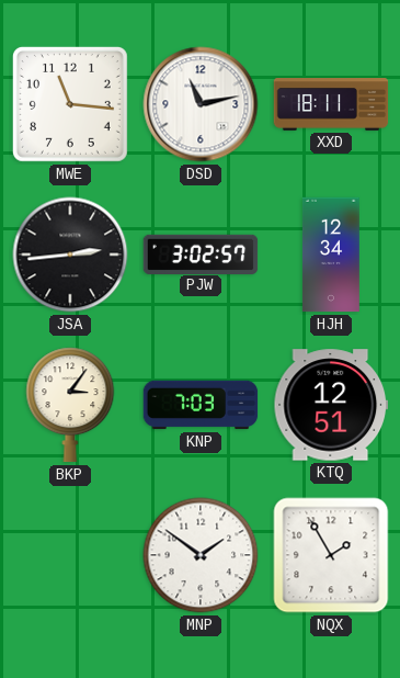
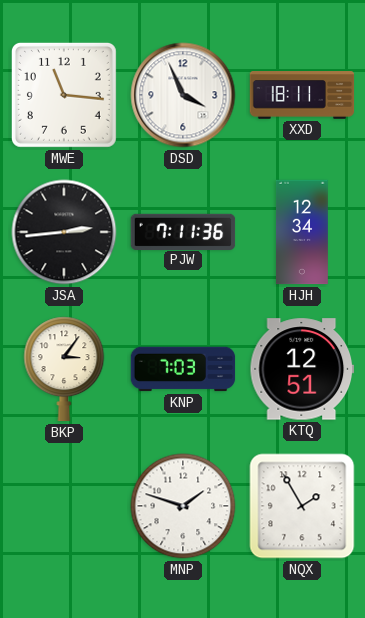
DSD: 11:13 -> 3:56 (183, 95)
PJW: 3:02 -> 7:11 (183, 231)
MNP: 1:51 -> 1:48 (183, 506)
